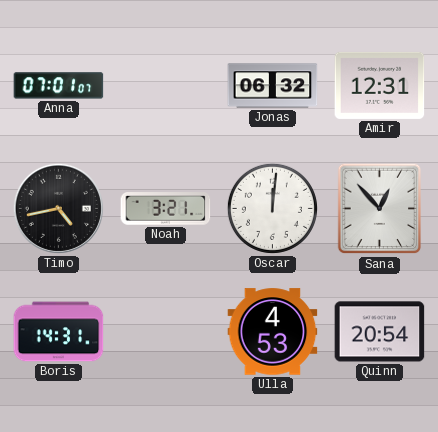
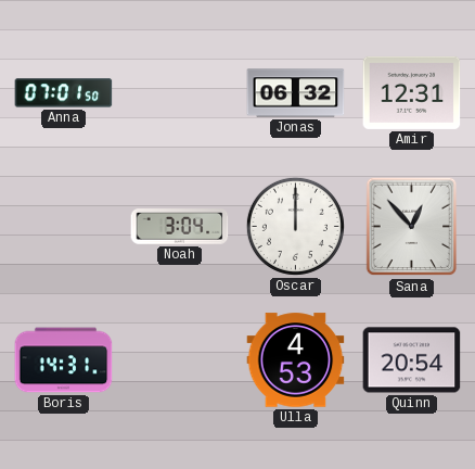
Anna: 07:01:07 -> 07:01:50 (64, 93)
Timo: 4:43 -> none (58, 208)
Noah: 3:21 -> 3:04 (180, 227)
Oscar: 12:01 -> 12:00 (295, 226)
